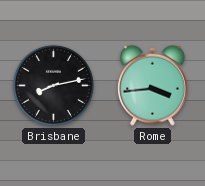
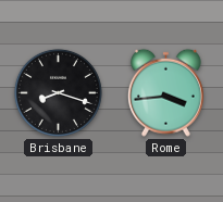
Brisbane: 8:13 -> 8:18 (58, 92)
